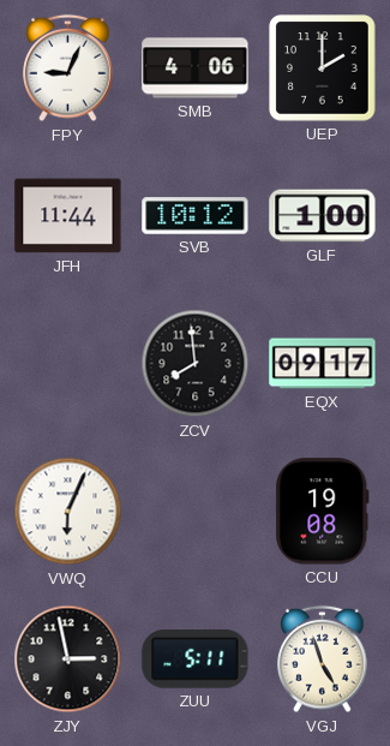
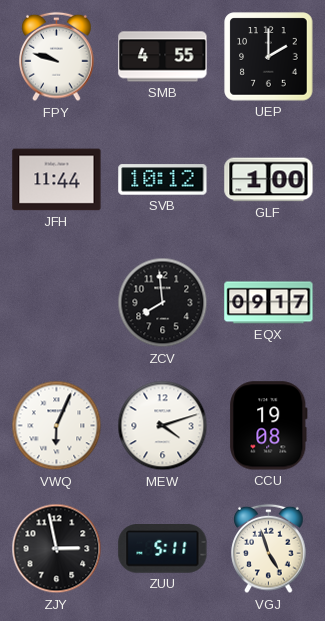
FPY: 9:04 -> 9:48 (57, 57)
SMB: 4:06 -> 4:55 (163, 57)
MEW: none -> 4:12 (163, 426)
